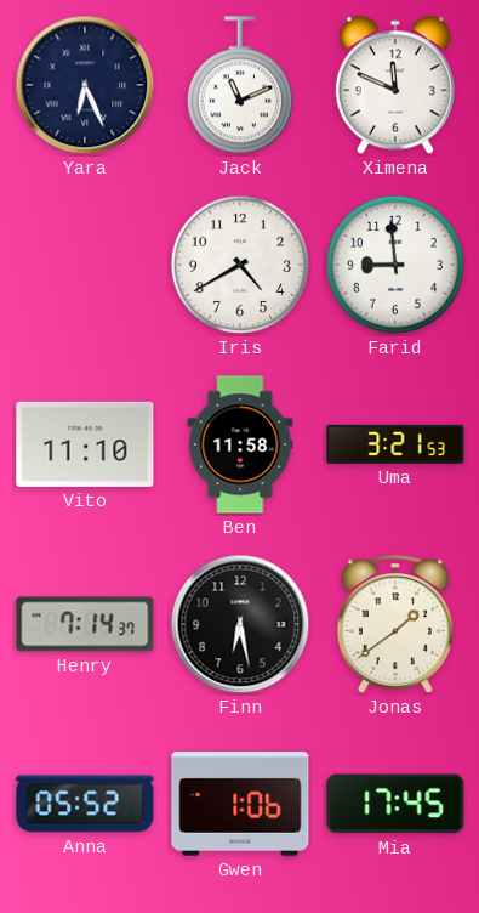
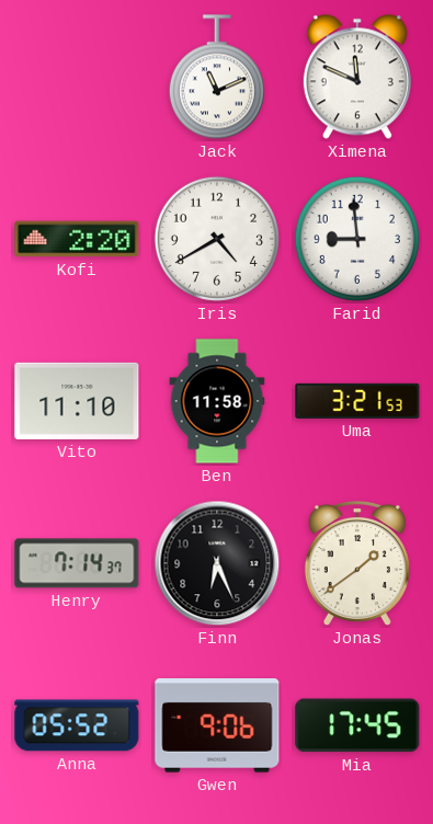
Yara: 6:26 -> none (85, 85)
Kofi: none -> 2:20 (77, 239)
Finn: 6:28 -> 6:26 (217, 563)
Gwen: 1:06 -> 9:06 (217, 725)
